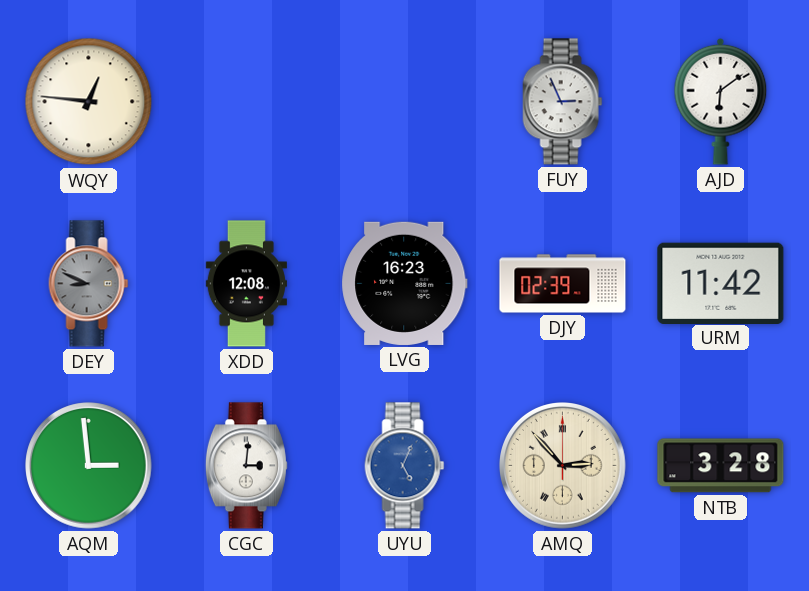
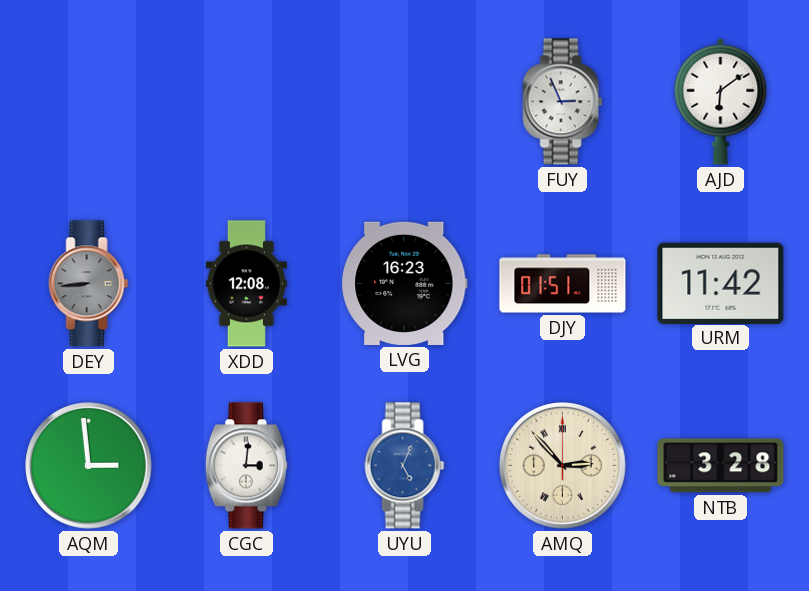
WQY: 12:46 -> none (89, 102)
DEY: 8:49 -> 8:44 (89, 284)
DJY: 02:39 -> 01:51 (563, 284)
